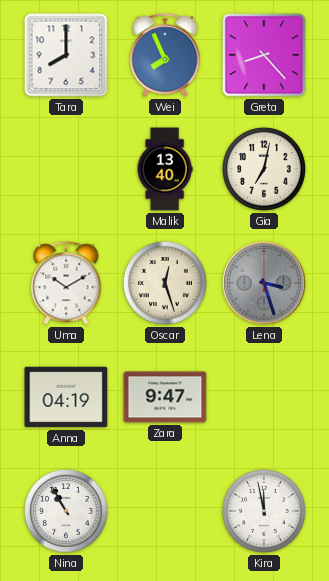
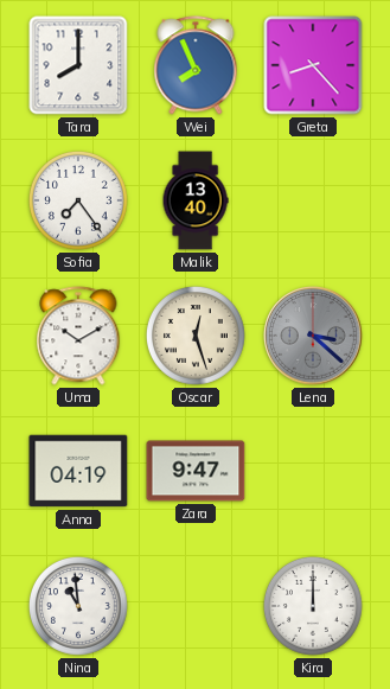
Sofia: none -> 7:24 (78, 200)
Gia: 7:02 -> none (264, 169)
Lena: 3:27 -> 3:22 (313, 336)
Nina: 10:55 -> 10:59 (78, 606)
Kira: 11:58 -> 12:00 (313, 606)
